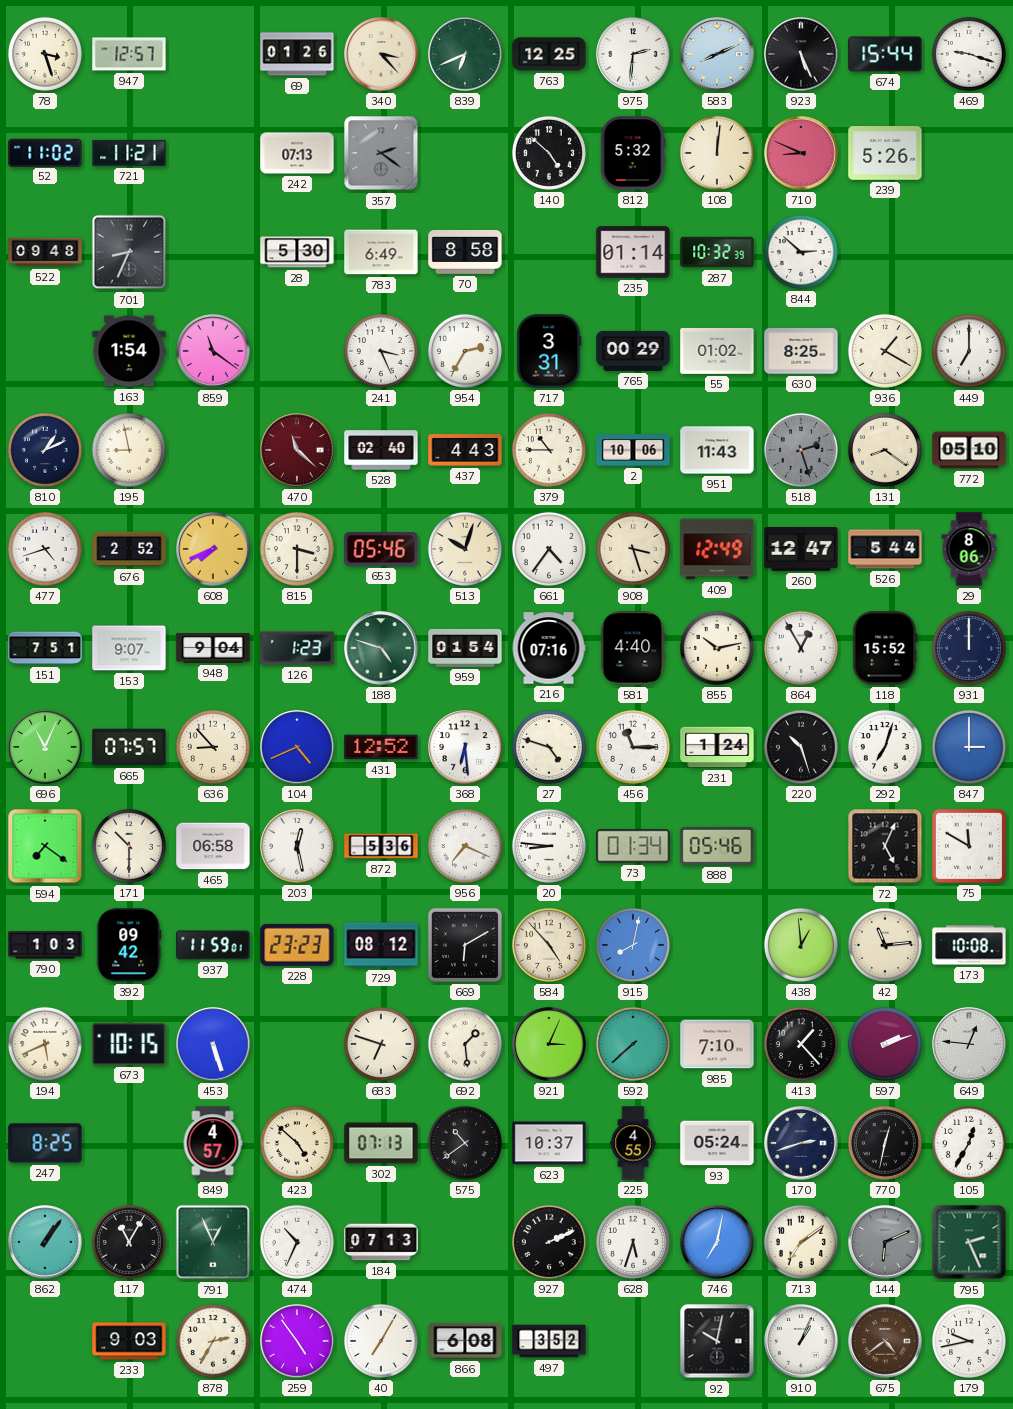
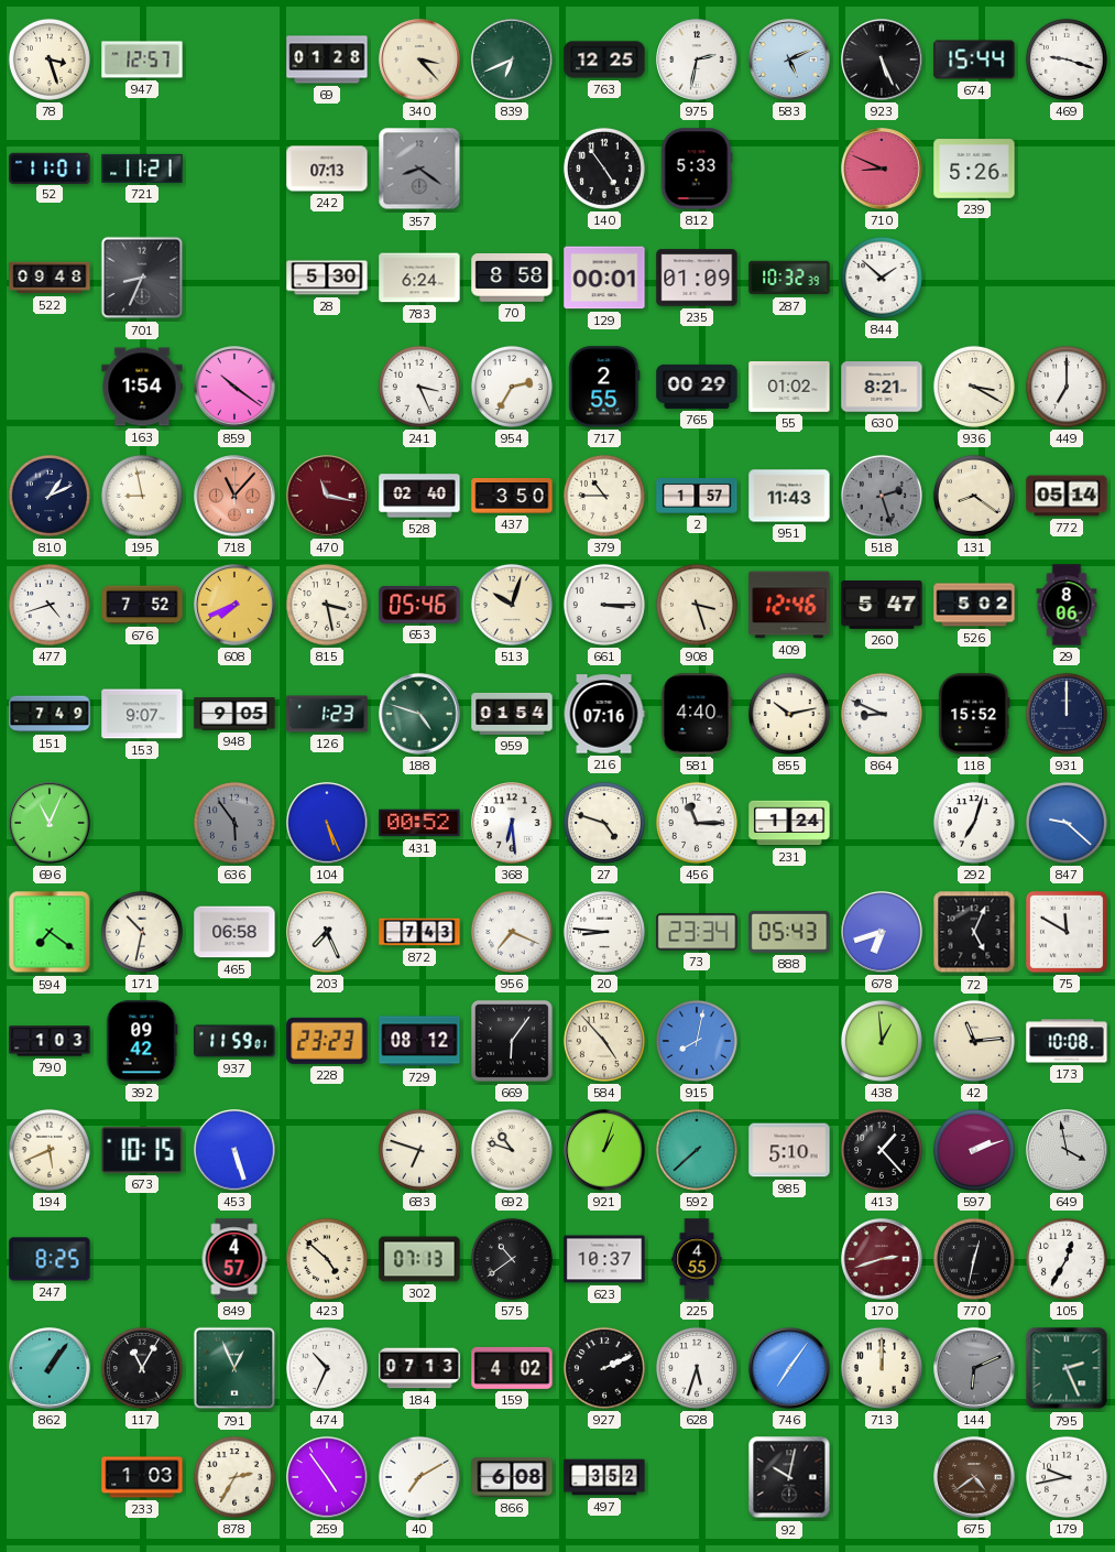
69: 01:26 -> 01:28 (327, 59)
975: 2:31 -> 2:32 (697, 59)
583: 8:11 -> 5:11 (789, 59)
52: 11:02 -> 11:01 (50, 167)
357: 2:21 -> 8:21 (419, 169)
140: 4:52 -> 4:54 (604, 169)
812: 5:32 -> 5:33 (697, 169)
108: 12:01 -> none (717, 153)
783: 6:49 -> 6:24 (419, 278)
129: none -> 00:01 (604, 278)
235: 01:14 -> 01:09 (697, 278)
844: 2:52 -> 1:52 (882, 278)
859: 11:21 -> 10:21 (234, 387)
717: 3:31 -> 2:55 (604, 387)
630: 8:25 -> 8:21 (882, 387)
936: 1:20 -> 3:20 (974, 387)
718: none -> 11:07 (234, 496)
470: 11:22 -> 11:17 (327, 496)
437: 4:43 -> 3:50 (512, 497)
2: 10:06 -> 1:57 (697, 497)
772: 05:10 -> 05:14 (1067, 496)
676: 2:52 -> 7:52 (142, 605)
815: 3:30 -> 3:28 (327, 605)
661: 4:36 -> 3:15 (604, 605)
409: 12:49 -> 12:46 (789, 605)
260: 12:47 -> 5:47 (882, 605)
526: 5:44 -> 5:02 (974, 605)
151: 7:51 -> 7:49 (50, 714)
948: 9:04 -> 9:05 (234, 714)
864: 12:55 -> 8:49 (882, 714)
665: 07:57 -> none (129, 747)
636: 8:53 -> 5:54 (234, 823)
636 dial: cream -> grey (234, 823)
104: 4:41 -> 5:26 (327, 823)
431: 12:52 -> 00:52 (419, 823)
220: 10:27 -> none (801, 747)
847: 3:00 -> 9:22 (1067, 823)
171: 10:30 -> 10:32 (142, 932)
203: 12:28 -> 7:26 (327, 932)
872: 5:36 -> 7:43 (419, 932)
73: 01:34 -> 23:34 (697, 932)
888: 05:46 -> 05:43 (789, 932)
678: none -> 6:42 (882, 932)
669: 6:10 -> 6:06 (512, 1041)
692: 1:29 -> 10:48 (512, 1150)
921: 3:04 -> 1:03 (604, 1150)
985: 7:10 -> 5:10 (789, 1150)
649: 12:46 -> 3:58 (1067, 1150)
93: 05:24 -> none (717, 1143)
170 dial: navy -> burgundy (882, 1259)
159: none -> 4:02 (512, 1368)
746: 7:02 -> 7:06 (789, 1368)
713: 7:09 -> 12:00 (882, 1368)
233: 9:03 -> 1:03 (142, 1477)
40: 7:05 -> 7:10 (419, 1477)
910: 1:04 -> none (801, 1341)
